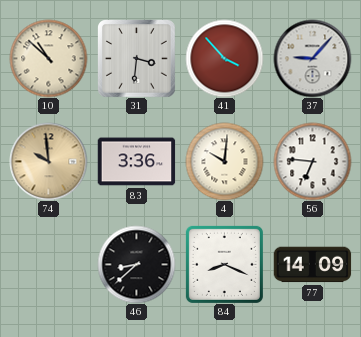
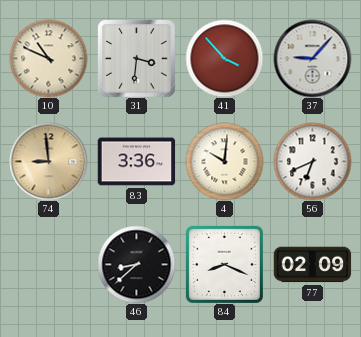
10: 10:52 -> 10:49 (48, 58)
74: 9:59 -> 8:59 (48, 161)
56: 6:46 -> 6:41 (312, 161)
77: 14:09 -> 02:09 (312, 265)
